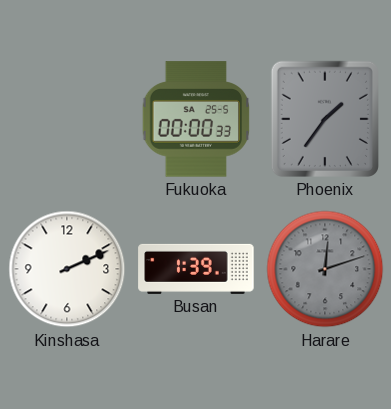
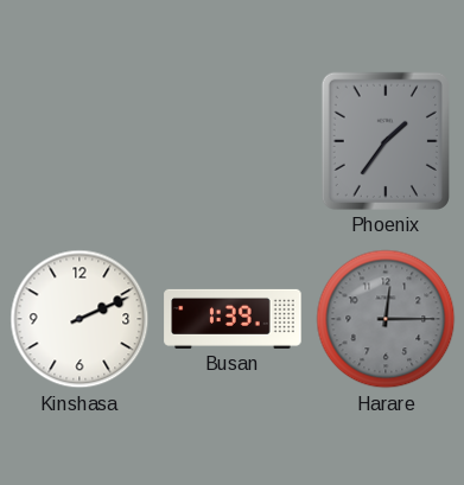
Fukuoka: 00:00 -> none (196, 119)
Harare: 12:12 -> 12:15 (386, 319)
